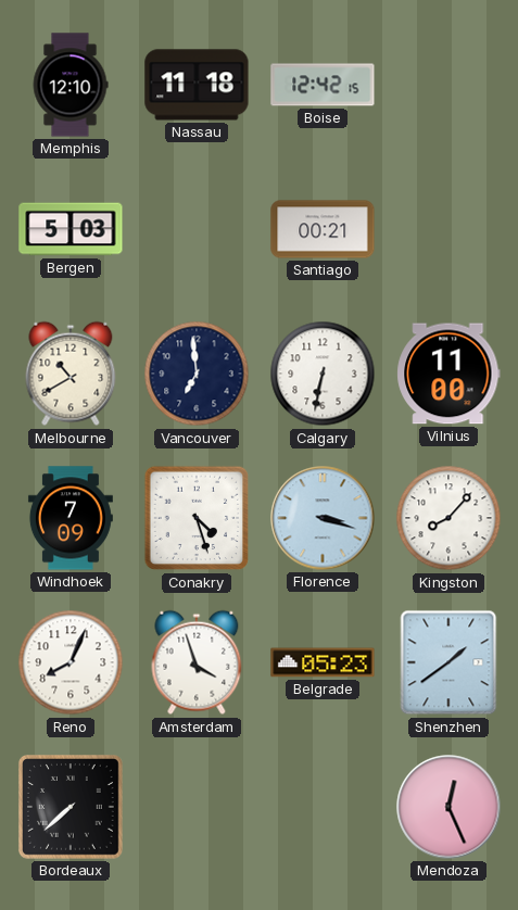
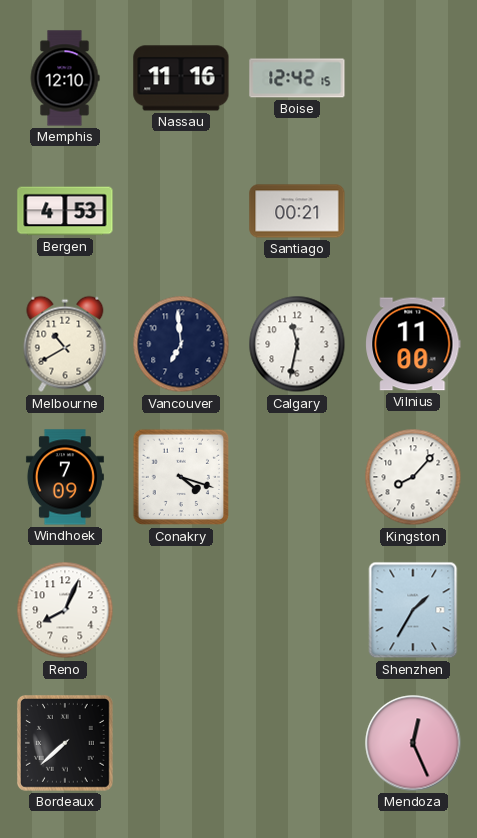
Nassau: 11:18 -> 11:16 (181, 78)
Bergen: 5:03 -> 4:53 (65, 211)
Calgary: 6:32 -> 11:32 (297, 344)
Conakry: 4:27 -> 4:18 (181, 477)
Florence: 3:18 -> none (323, 518)
Amsterdam: 3:57 -> none (197, 662)
Belgrade: 05:23 -> none (323, 662)
Shenzhen: 1:39 -> 1:35 (413, 610)
